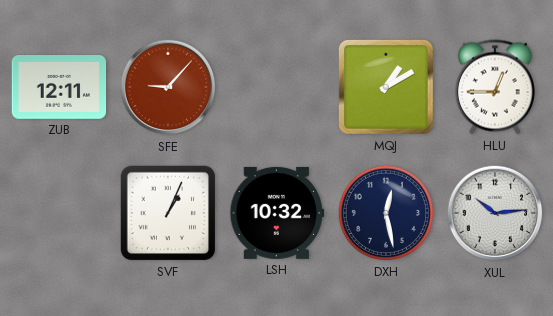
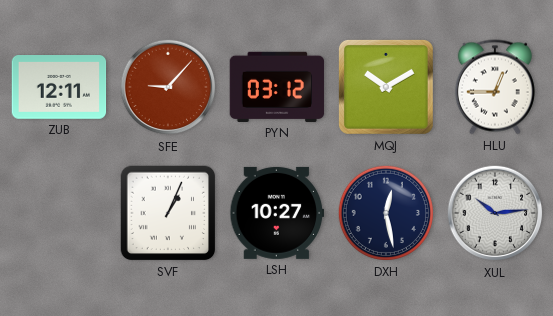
PYN: none -> 03:12 (277, 87)
MQJ: 1:10 -> 10:10 (386, 87)
LSH: 10:32 -> 10:27 (277, 213)
